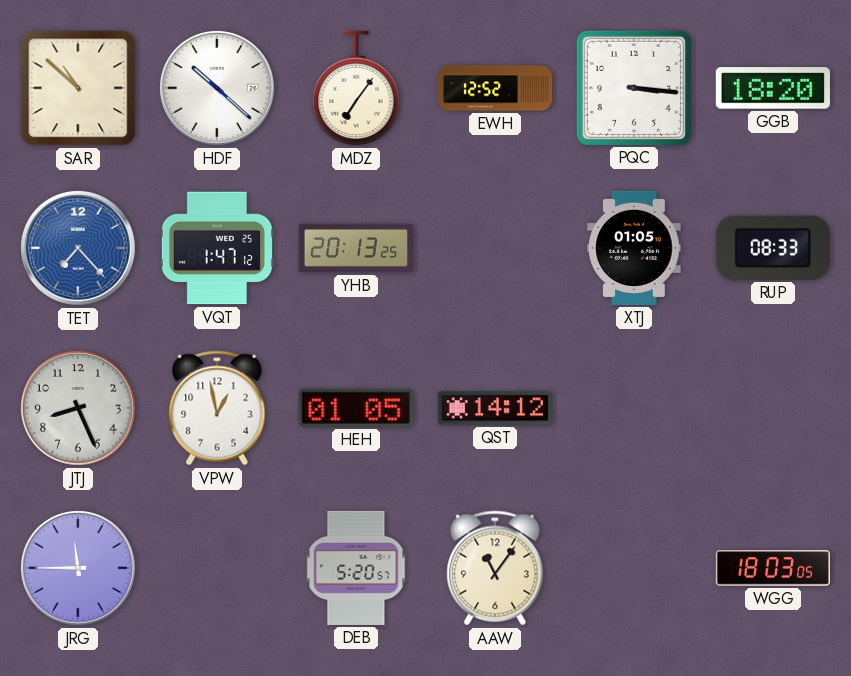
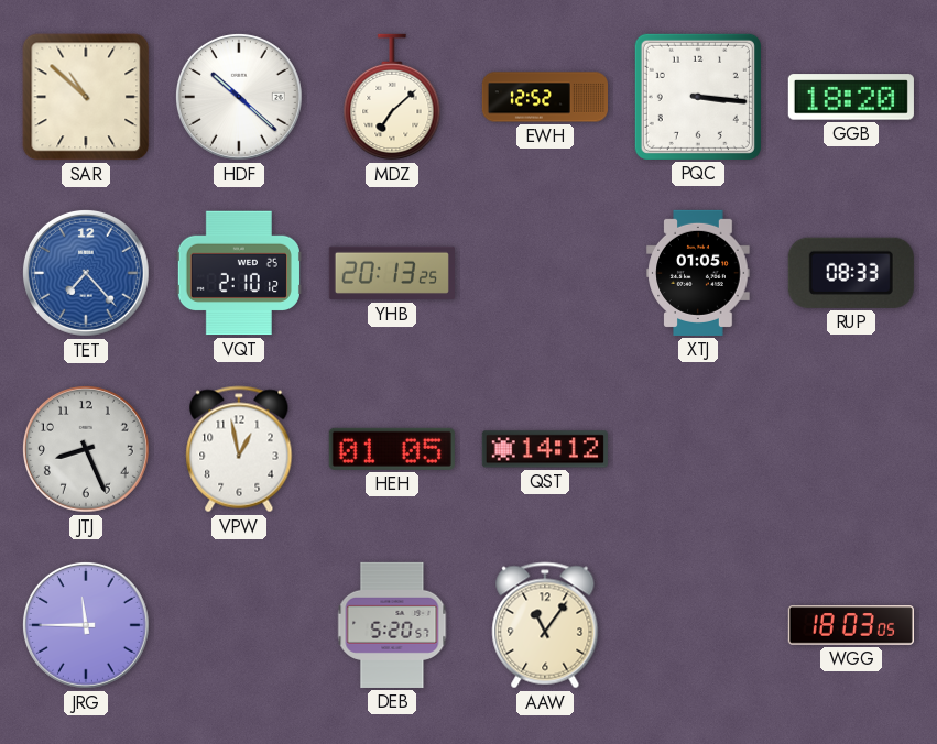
MDZ: 7:06 -> 7:08 (392, 97)
VQT: 1:47 -> 2:10 (239, 273)
